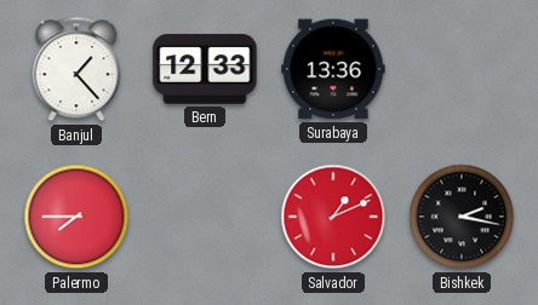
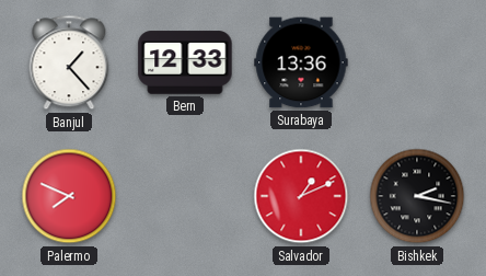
Palermo: 7:45 -> 7:49 (69, 196)
